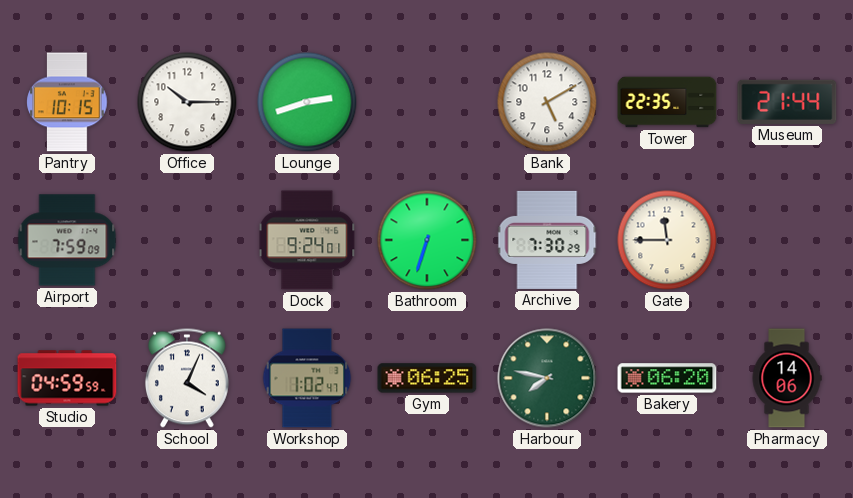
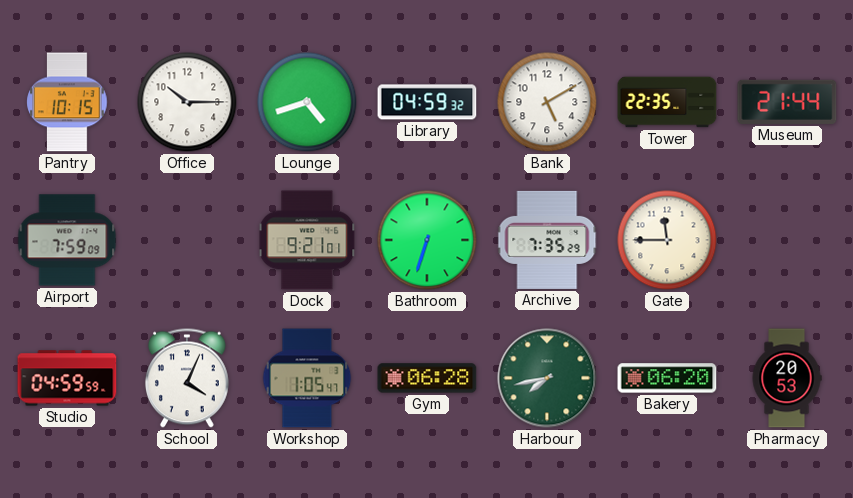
Lounge: 2:42 -> 4:42 (307, 102)
Library: none -> 04:59 (427, 102)
Dock: 9:24 -> 9:21 (307, 240)
Archive: 7:30 -> 7:35 (547, 240)
Workshop: 1:02 -> 1:05 (307, 378)
Gym: 06:25 -> 06:28 (427, 378)
Harbour: 7:47 -> 7:43 (547, 378)
Pharmacy: 14:06 -> 20:53 (787, 378)
